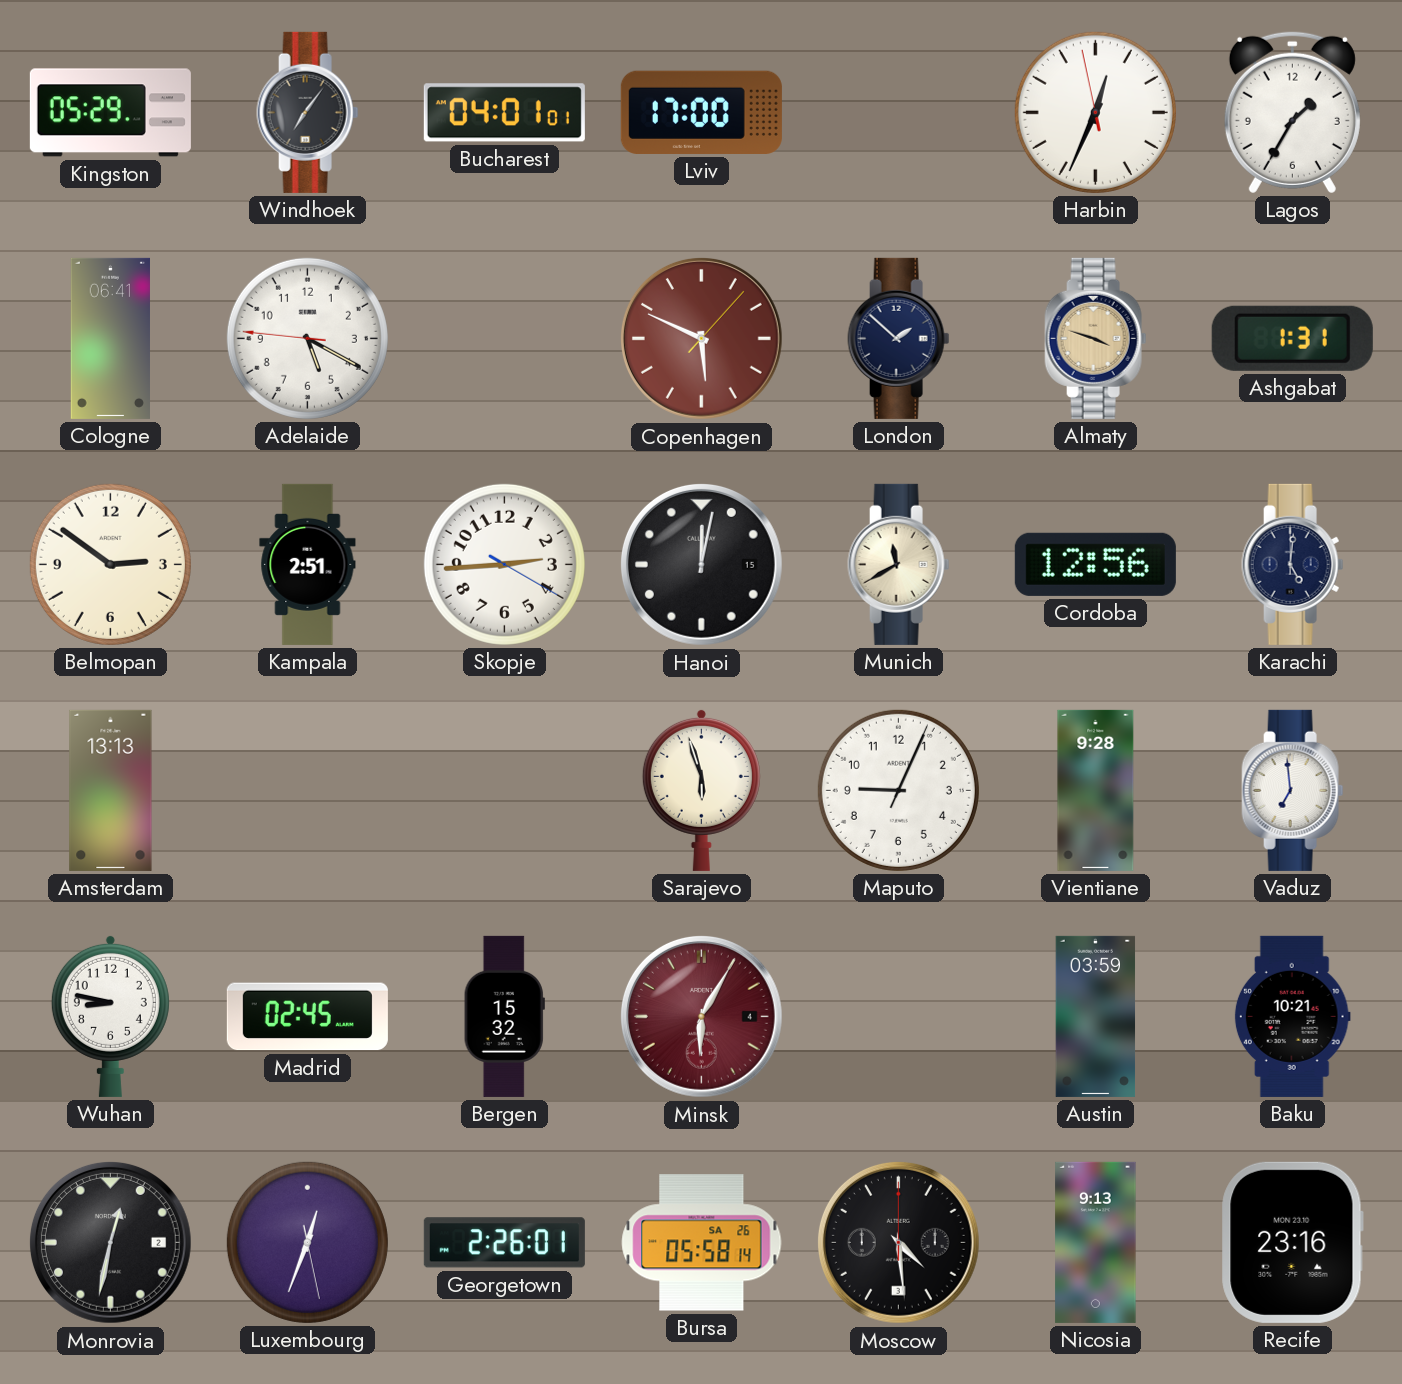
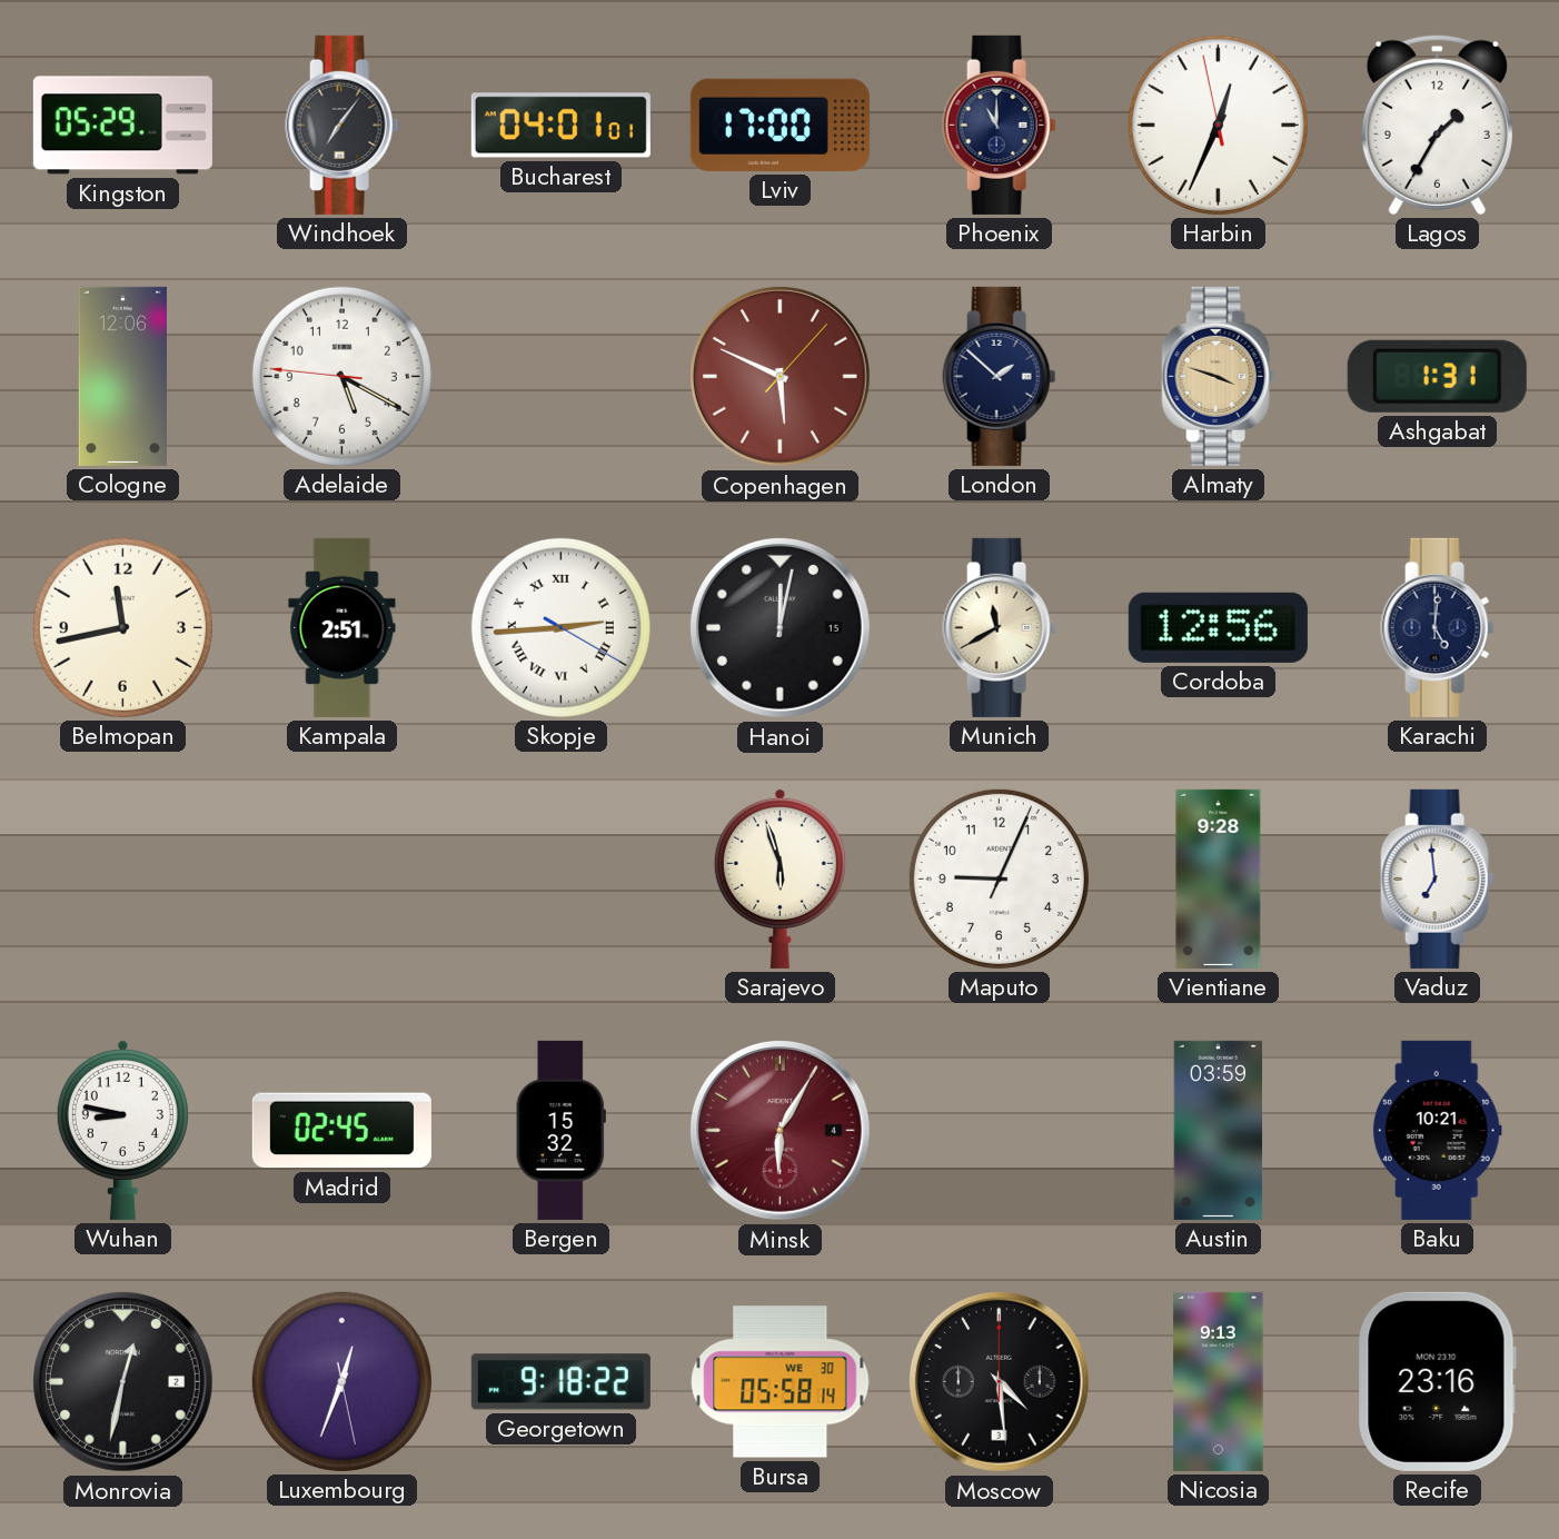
Phoenix: none -> 11:00 (1000, 125)
Cologne: 06:41 -> 12:06 (122, 376)
Belmopan: 2:51 -> 11:43 (122, 627)
Skopje numerals: Arabic -> Roman (560, 627)
Amsterdam: 13:13 -> none (111, 790)
Georgetown: 2:26 -> 9:18 (560, 1382)
Bursa date: SA 26 -> WE 30 (781, 1382)
